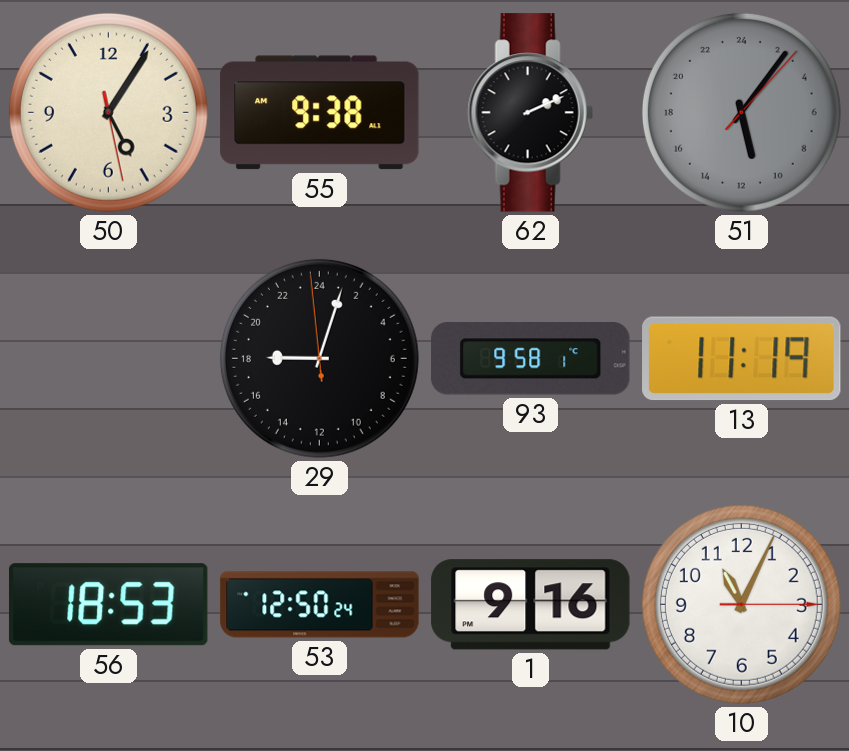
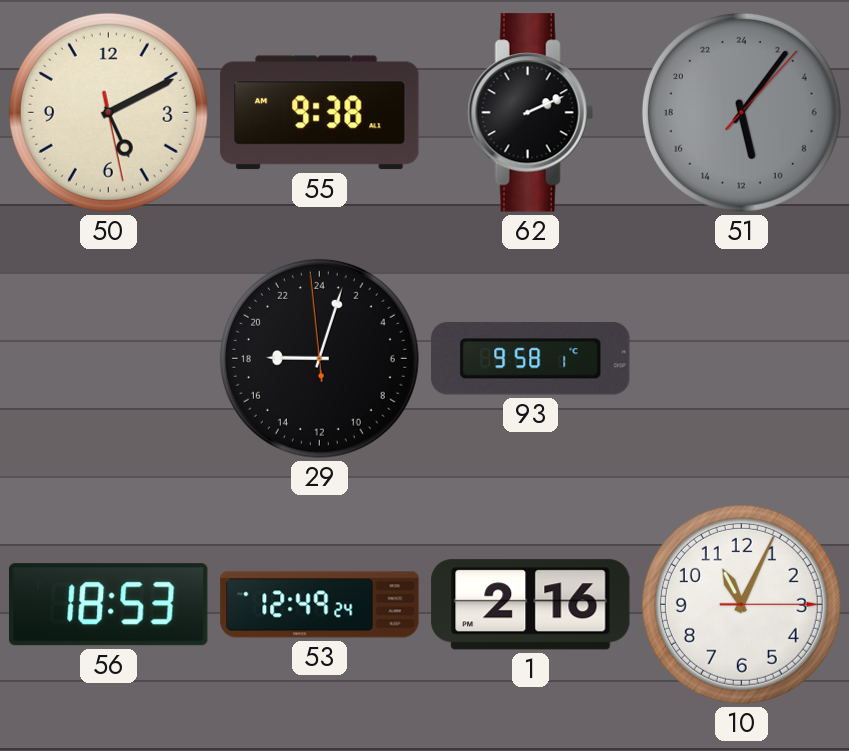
50: 5:05 -> 5:10 (108, 112)
13: 11:19 -> none (742, 359)
53: 12:50 -> 12:49 (320, 605)
1: 9:16 -> 2:16 (531, 605)
